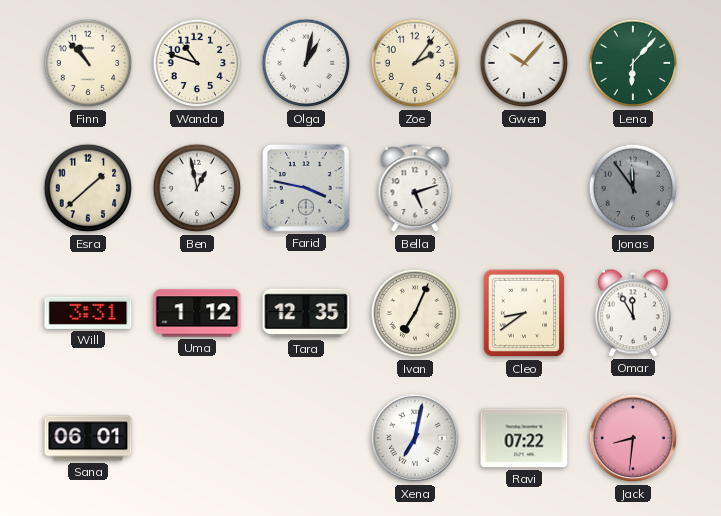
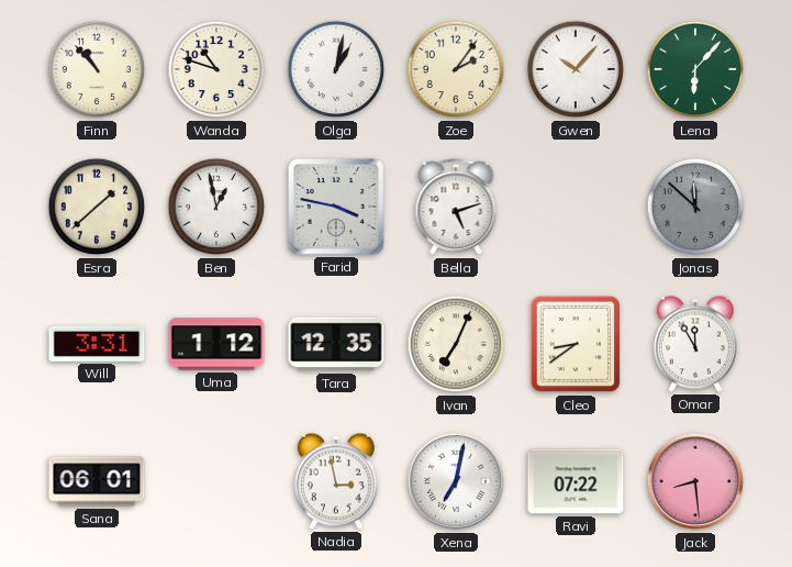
Jonas: 11:54 -> 11:52 (695, 207)
Nadia: none -> 2:58 (336, 481)
Jack: 8:31 -> 8:29 (695, 481)
